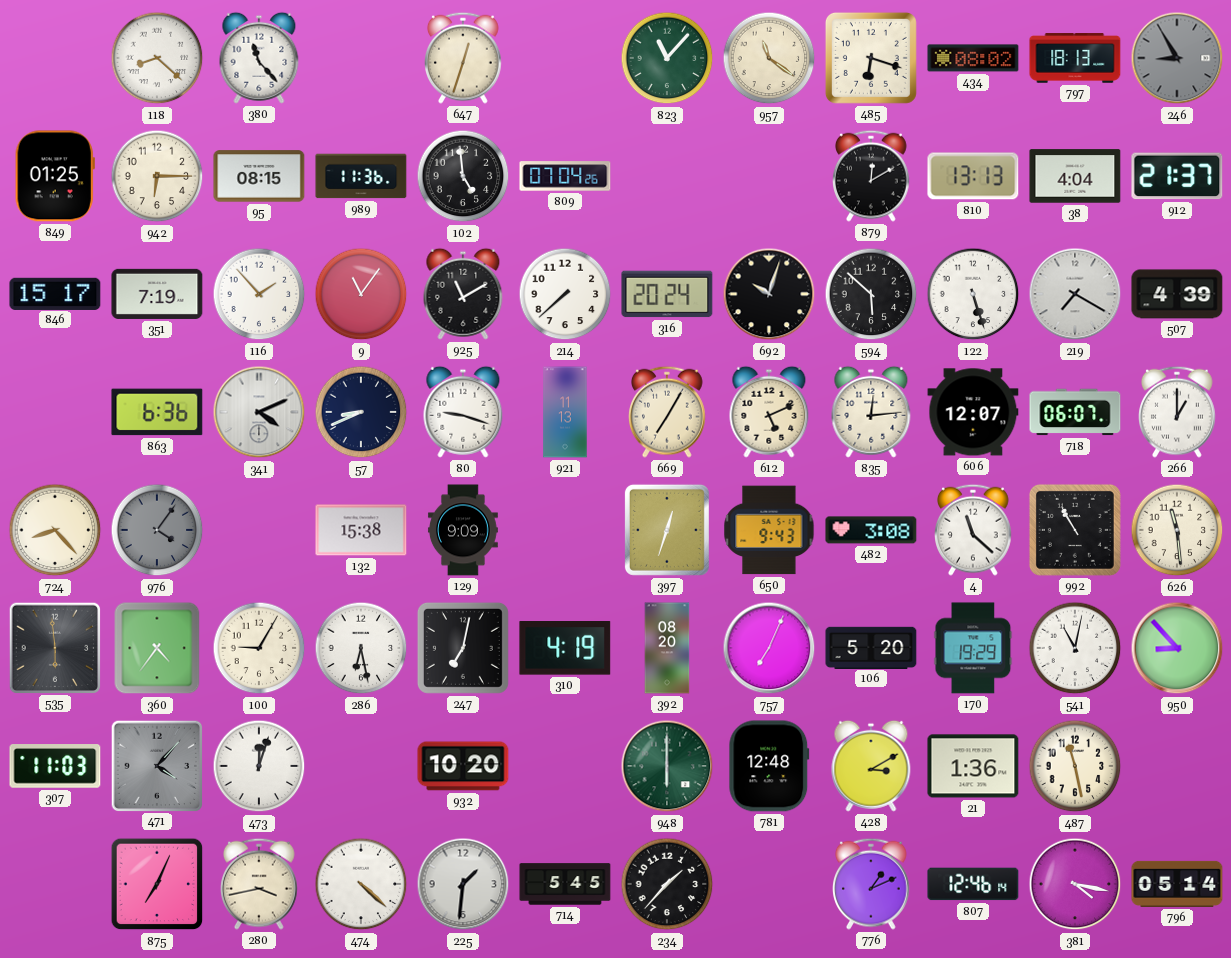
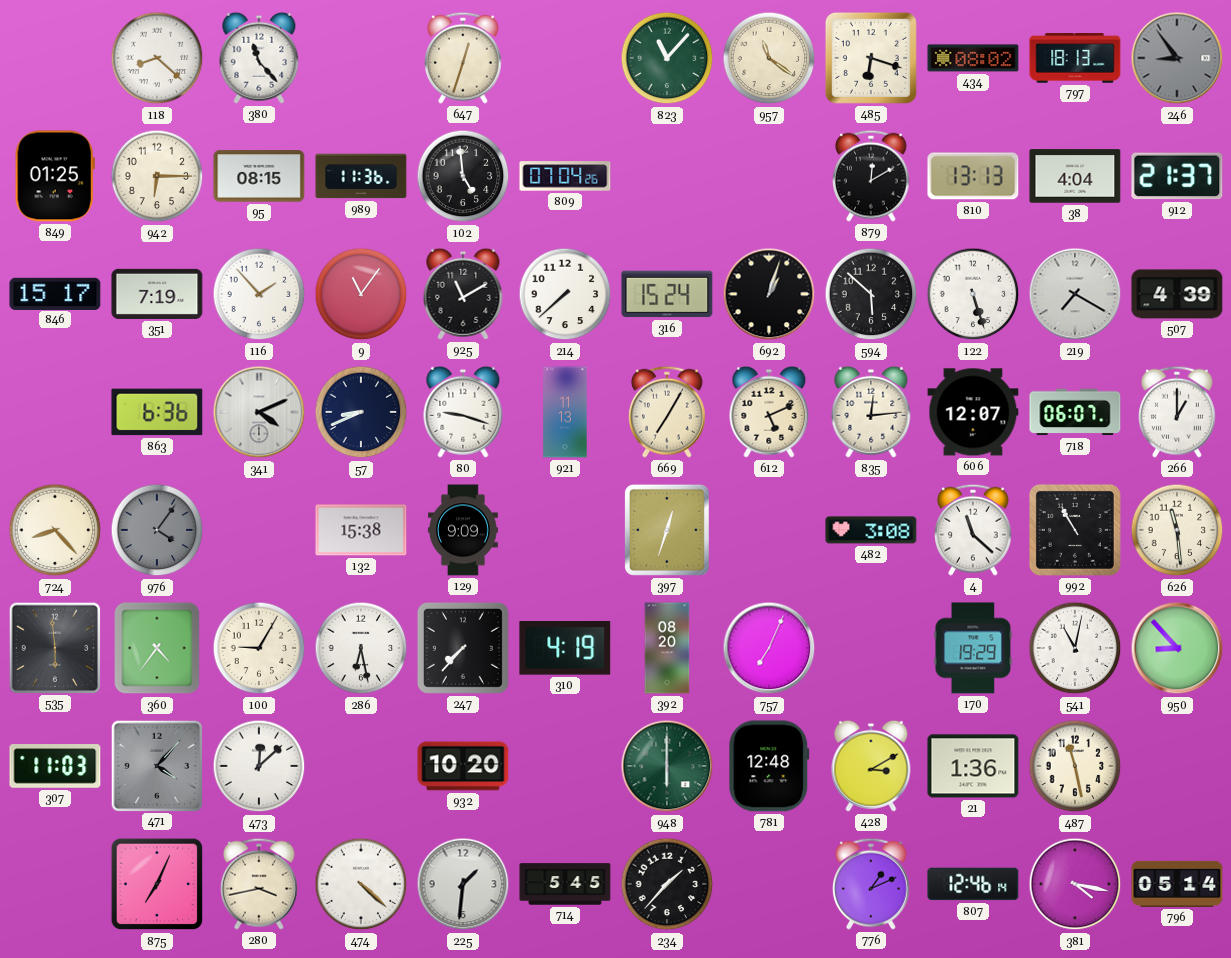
246: 8:55 -> 8:54 (1177, 58)
316: 20:24 -> 15:24 (667, 294)
692: 10:03 -> 1:03 (769, 294)
650: 9:43 -> none (769, 530)
247: 7:02 -> 7:37 (463, 648)
106: 5:20 -> none (871, 647)
473: 12:03 -> 12:08 (259, 766)
